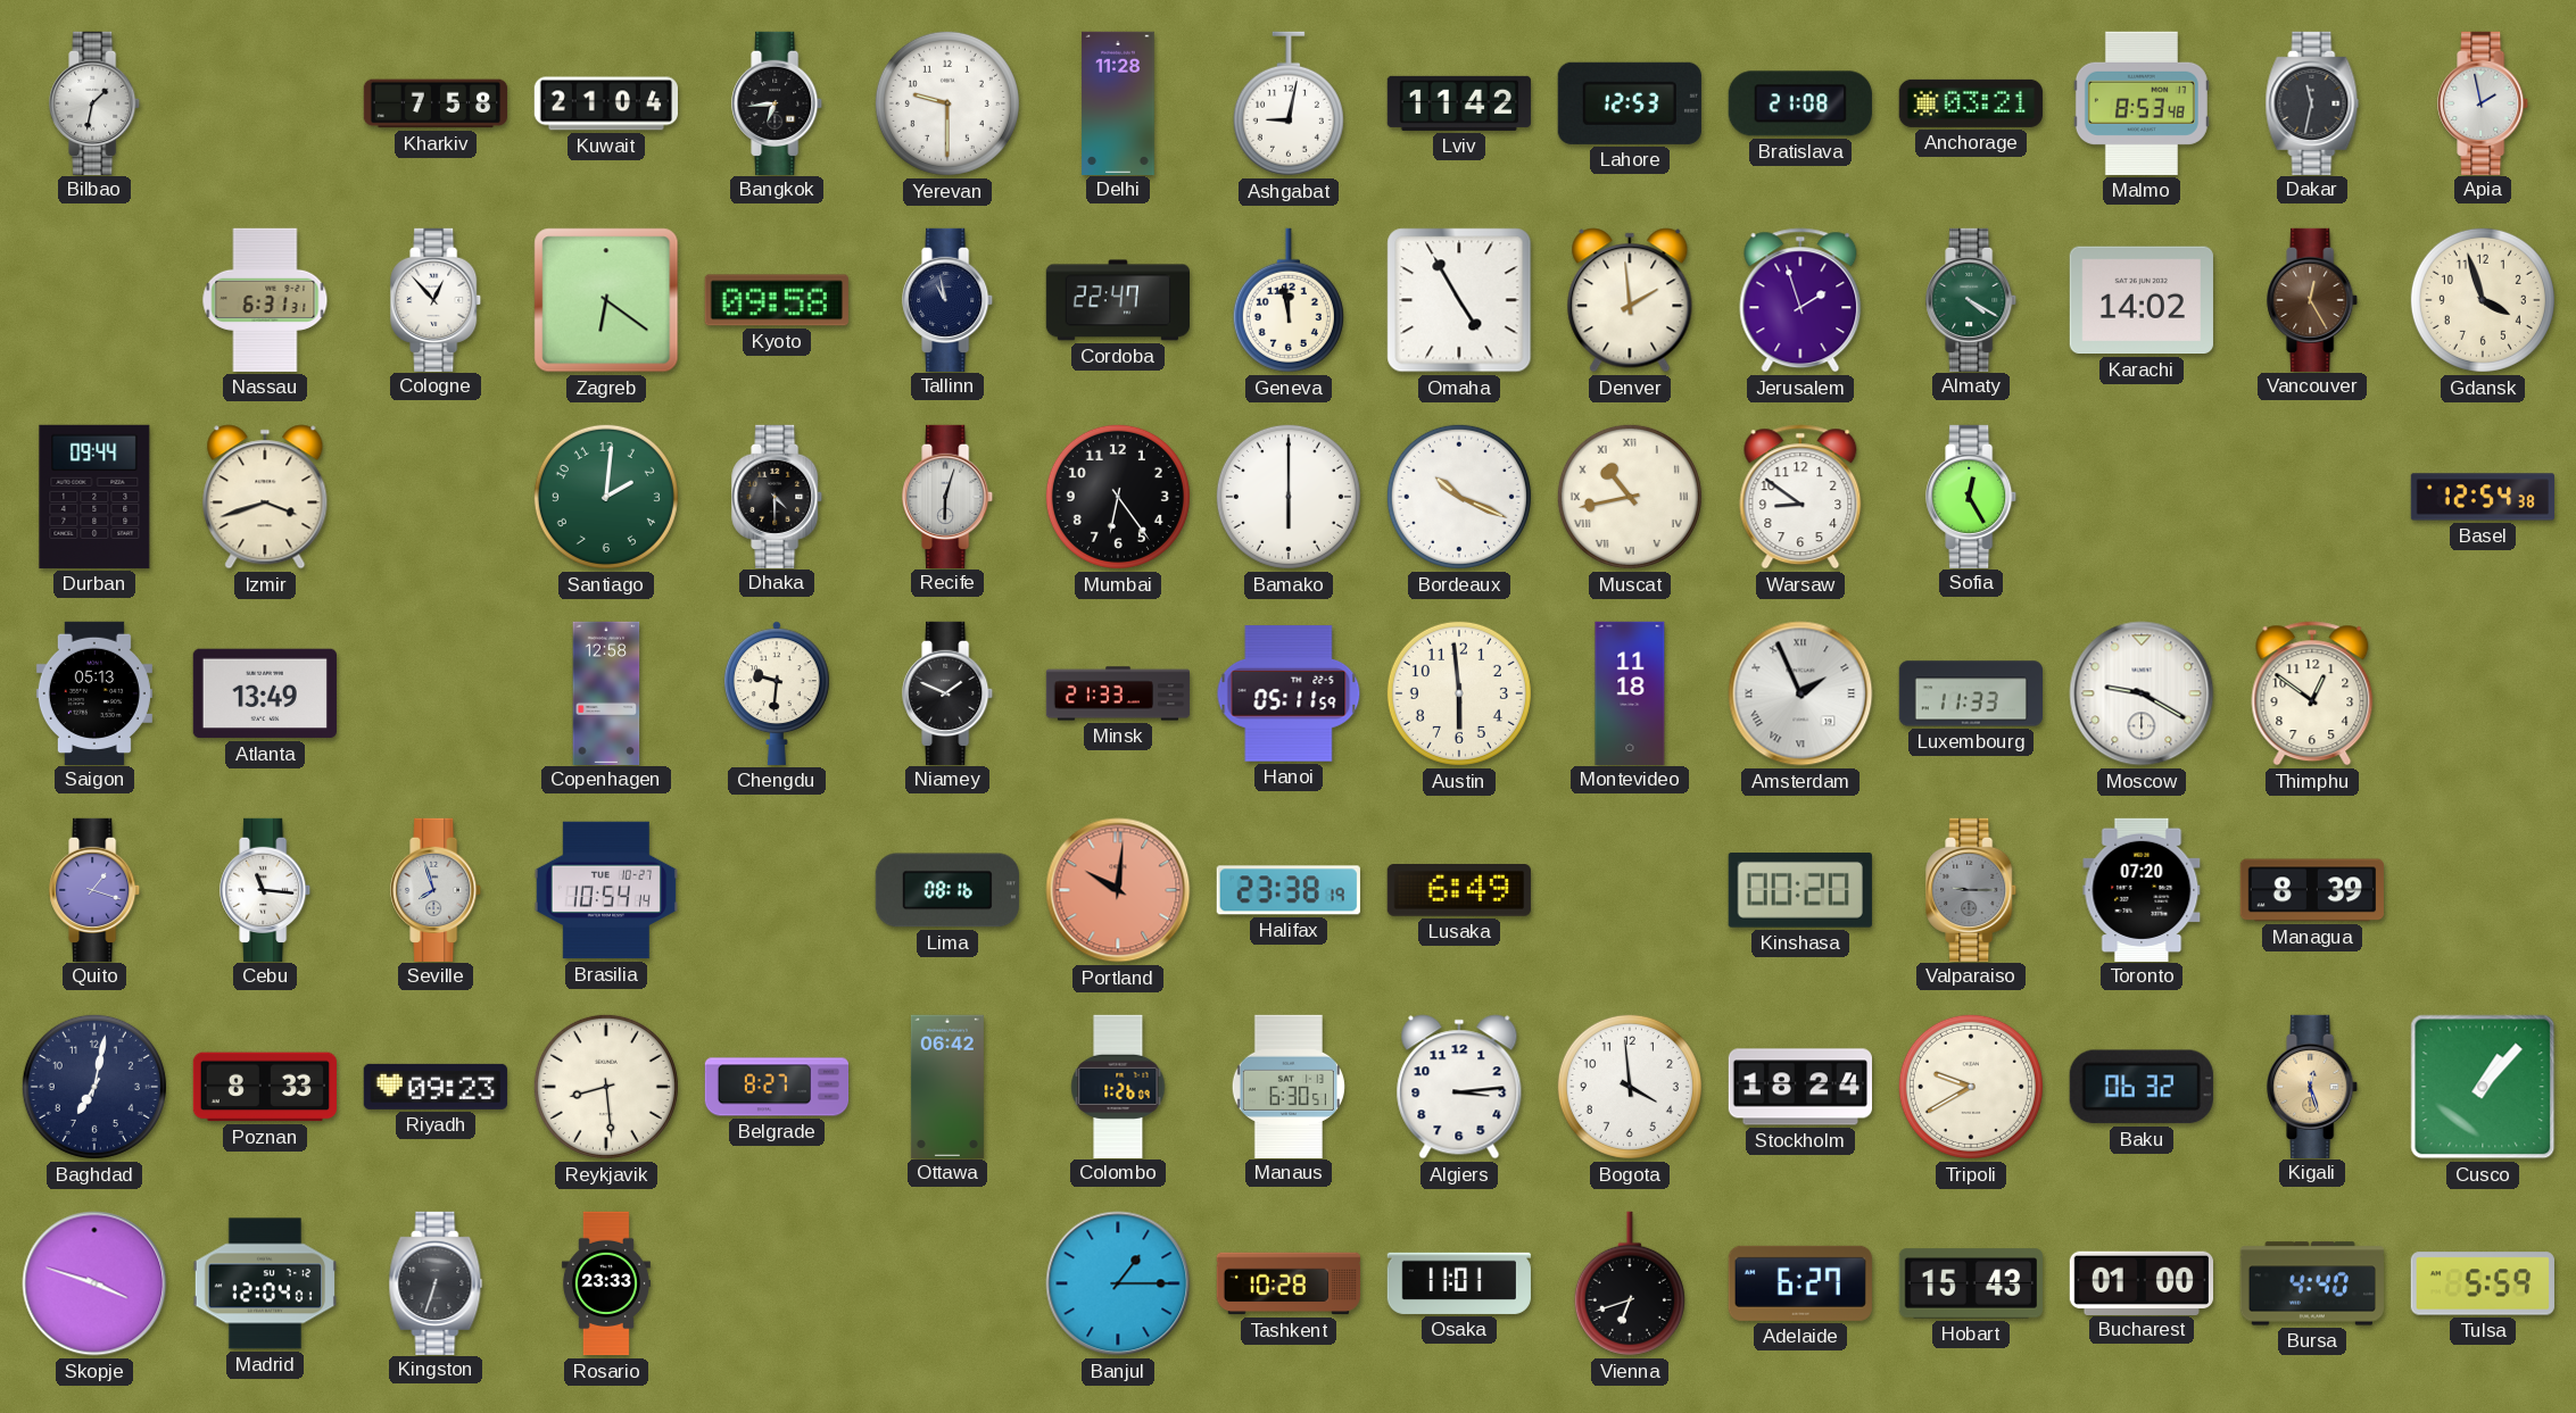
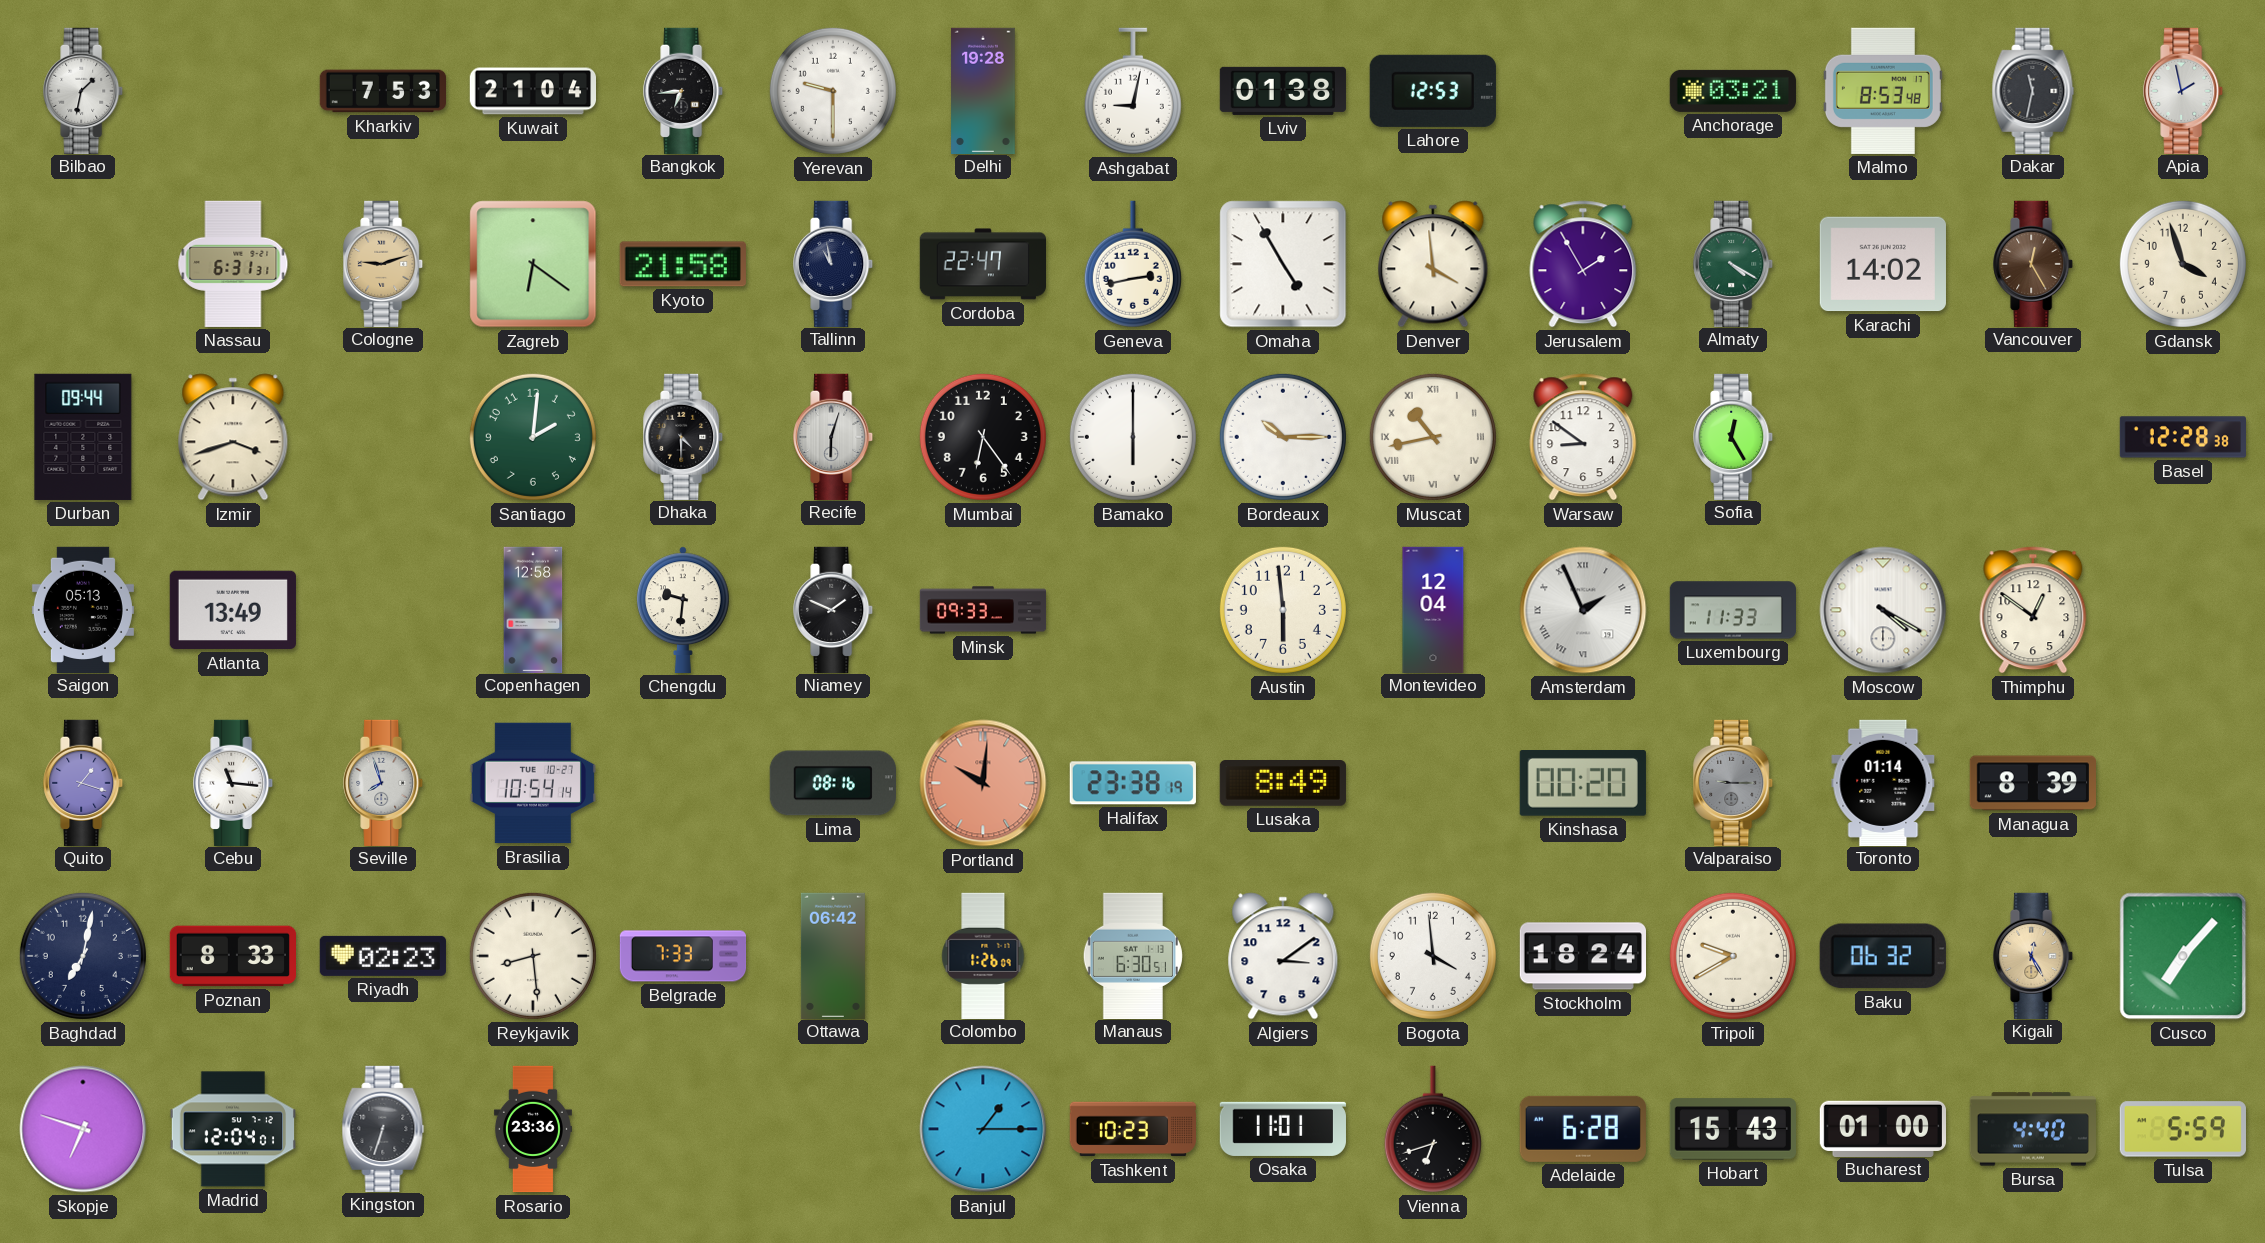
Kharkiv: 7:58 -> 7:53 (382, 91)
Delhi: 11:28 -> 19:28 (983, 90)
Lviv: 11:42 -> 01:38 (1282, 91)
Bratislava: 21:08 -> none (1800, 103)
Cologne: 12:53 -> 9:12 (384, 263)
Cologne dial: white -> champagne (384, 263)
Kyoto: 09:58 -> 21:58 (683, 264)
Geneva: 11:58 -> 2:43 (1133, 264)
Denver: 1:59 -> 3:59 (1433, 264)
Jerusalem: 1:57 -> 1:55 (1583, 264)
Bordeaux: 10:19 -> 10:15 (1283, 437)
Basel: 12:54 -> 12:28 (2182, 437)
Minsk: 21:33 -> 09:33 (983, 610)
Hanoi: 05:11 -> none (1289, 693)
Montevideo: 11:18 -> 12:04 (1433, 609)
Moscow: 9:20 -> 4:20 (1883, 610)
Lusaka: 6:49 -> 8:49 (1283, 784)
Toronto: 07:20 -> 01:14 (1883, 782)
Riyadh: 09:23 -> 02:23 (383, 956)
Belgrade: 8:27 -> 7:33 (683, 956)
Algiers: 3:14 -> 3:09 (1283, 956)
Kigali: 12:27 -> 12:25 (2034, 955)
Cusco: 1:07 -> 7:07 (2183, 956)
Skopje: 3:48 -> 6:48 (83, 1129)
Rosario: 23:33 -> 23:36 (533, 1129)
Tashkent: 10:28 -> 10:23 (1132, 1129)
Adelaide: 6:27 -> 6:28 (1583, 1129)
